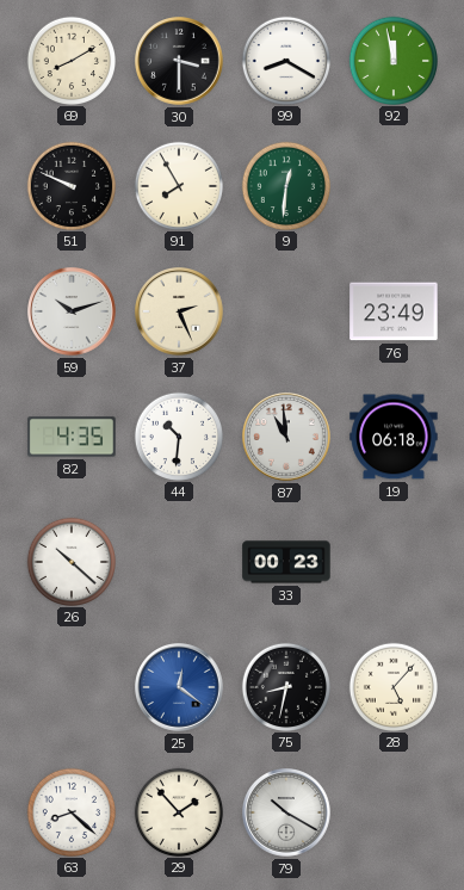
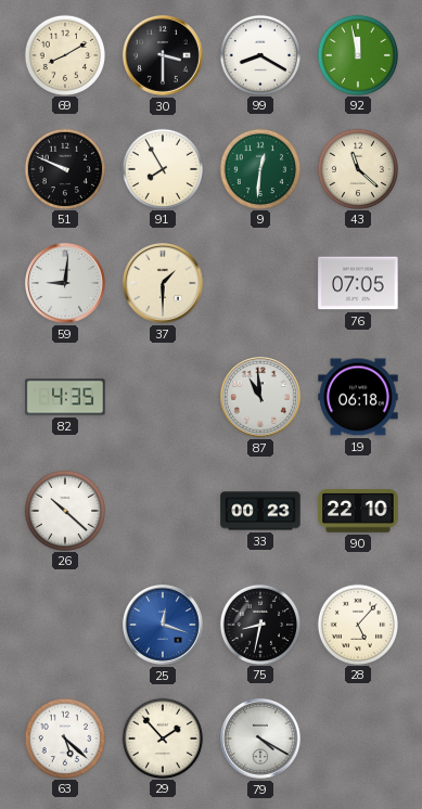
43: none -> 11:22 (357, 168)
59: 10:12 -> 9:01 (66, 284)
37: 2:26 -> 1:30 (164, 284)
76: 23:49 -> 07:05 (358, 283)
44: 10:31 -> none (178, 435)
90: none -> 22:10 (358, 512)
25: 12:21 -> 12:18 (164, 626)
63: 8:22 -> 5:22 (64, 737)
79: 10:20 -> 4:20 (261, 740)
